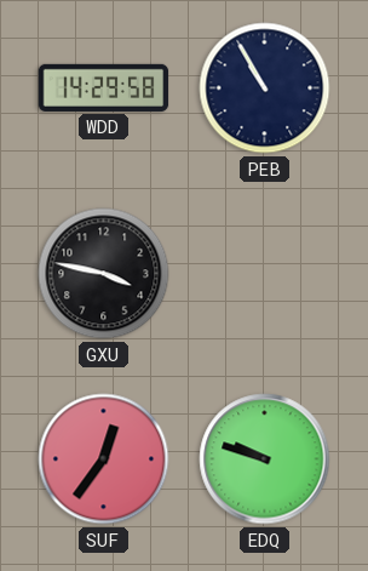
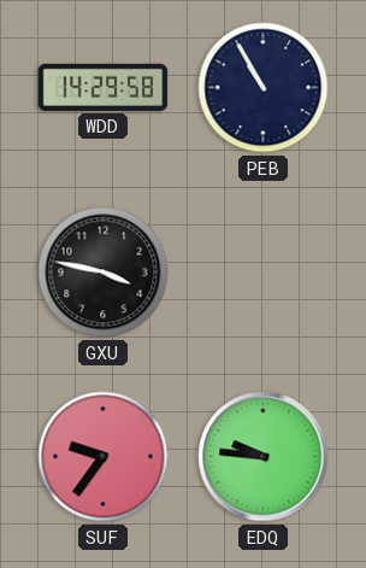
SUF: 12:36 -> 9:36 (104, 457)
EDQ: 9:48 -> 9:46 (264, 457)
